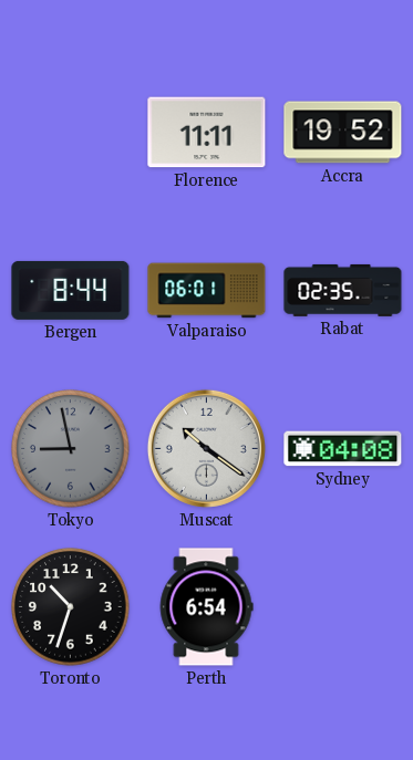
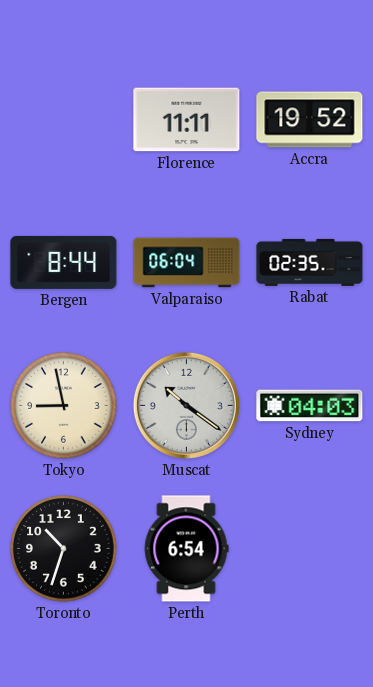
Valparaiso: 06:01 -> 06:04 (187, 263)
Tokyo dial: grey -> cream (64, 406)
Sydney: 04:08 -> 04:03 (310, 406)
